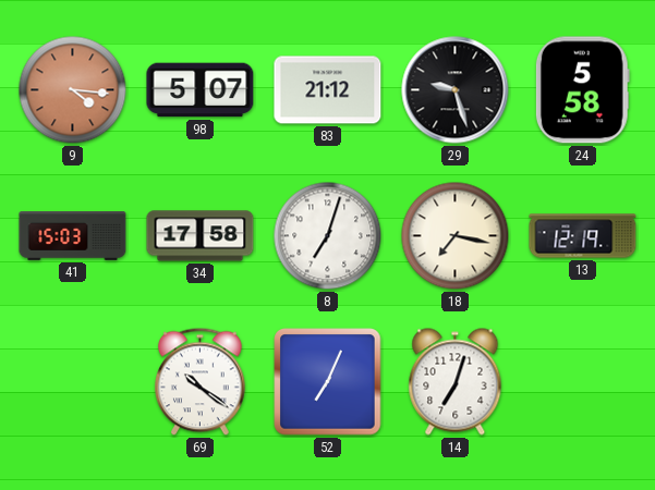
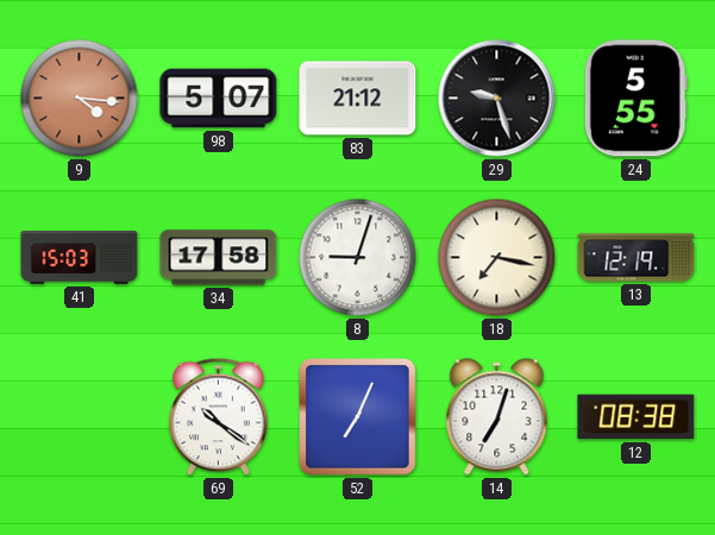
24: 5:58 -> 5:55 (635, 99)
8: 7:03 -> 9:03 (358, 258)
12: none -> 08:38 (636, 417)
